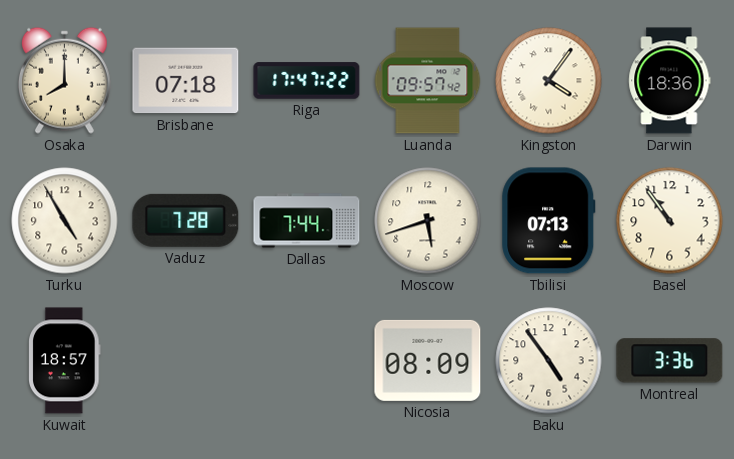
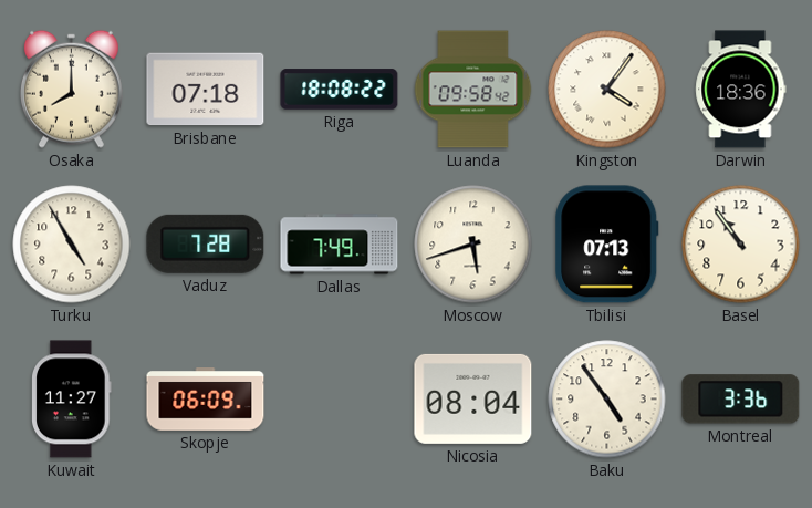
Riga: 17:47 -> 18:08 (340, 90)
Luanda: 09:57 -> 09:58 (473, 90)
Dallas: 7:44 -> 7:49 (340, 245)
Kuwait: 18:57 -> 11:27 (72, 400)
Skopje: none -> 06:09 (206, 400)
Nicosia: 08:09 -> 08:04 (473, 398)
